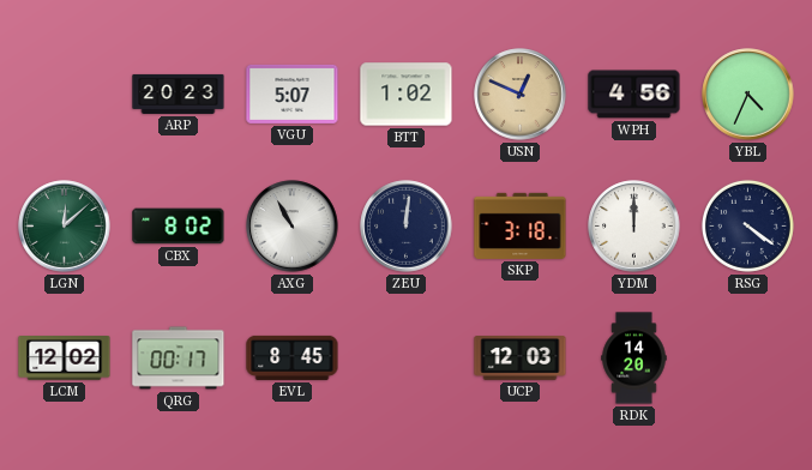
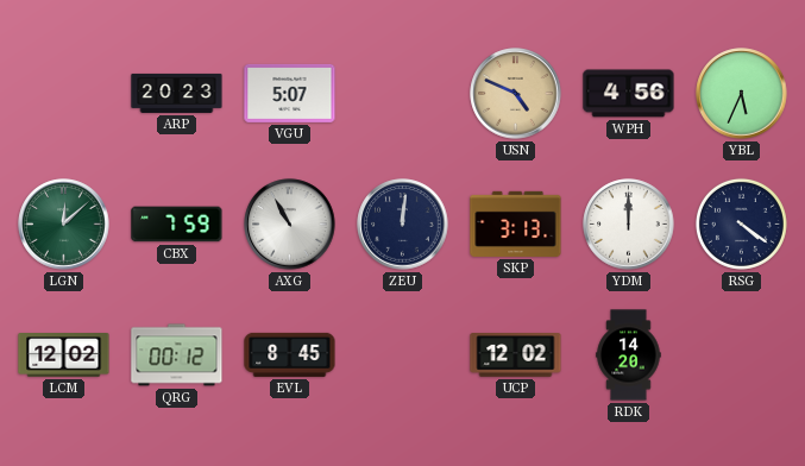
BTT: 1:02 -> none (407, 95)
USN: 12:49 -> 4:49 (516, 94)
YBL: 4:34 -> 5:34 (742, 94)
CBX: 8:02 -> 7:59 (177, 225)
SKP: 3:18 -> 3:13 (516, 223)
QRG: 00:17 -> 00:12 (177, 355)
UCP: 12:03 -> 12:02 (516, 355)
